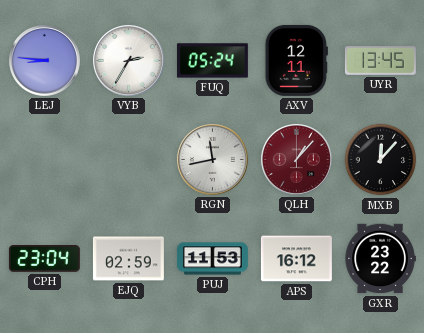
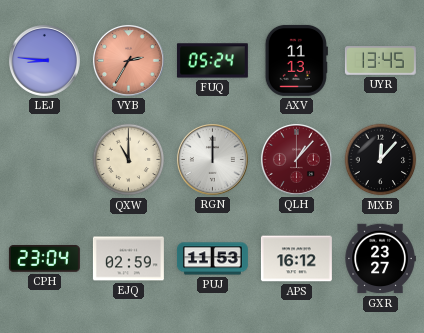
VYB dial: white -> salmon (128, 60)
AXV: 12:11 -> 11:13 (296, 60)
QXW: none -> 11:00 (129, 160)
RGN: 11:43 -> 12:00 (212, 159)
GXR: 23:22 -> 23:27 (380, 259)
